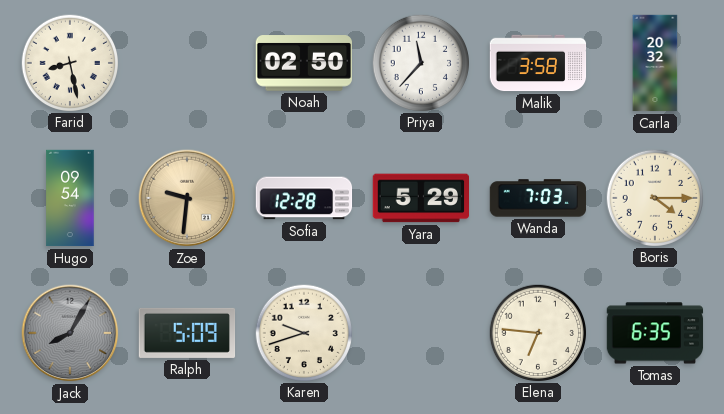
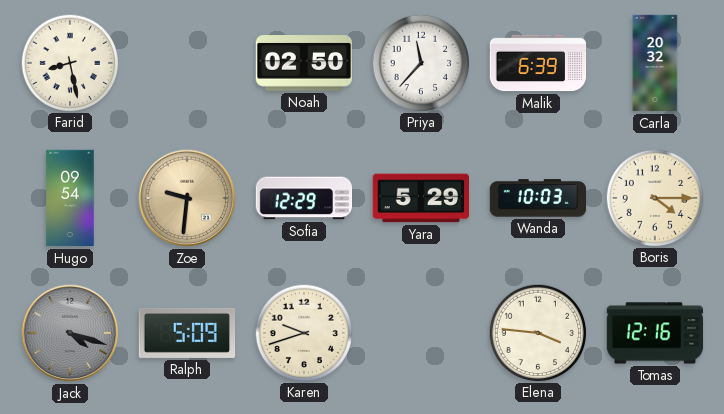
Malik: 3:58 -> 6:39 (538, 63)
Sofia: 12:28 -> 12:29 (304, 198)
Wanda: 7:03 -> 10:03 (538, 198)
Jack: 8:05 -> 4:18 (70, 333)
Elena: 6:46 -> 3:46 (537, 332)
Tomas: 6:35 -> 12:16 (655, 333)
